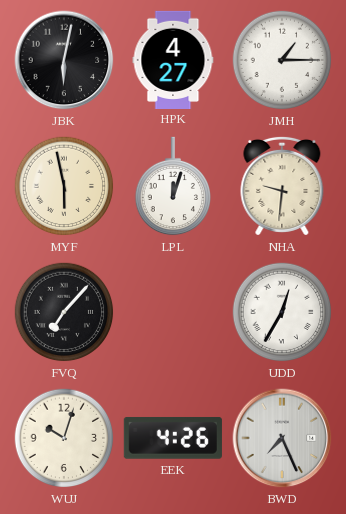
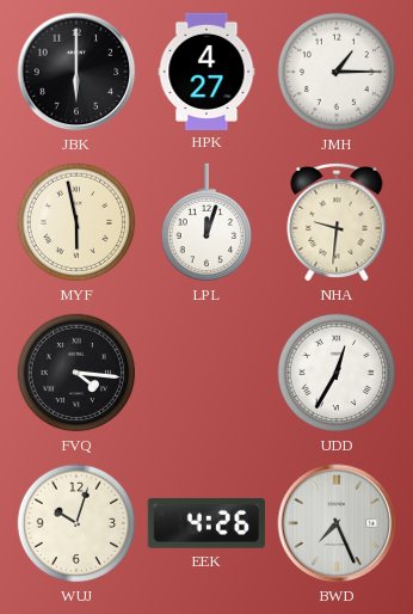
JBK: 6:02 -> 6:00 (76, 72)
FVQ: 7:07 -> 4:16 (76, 373)
